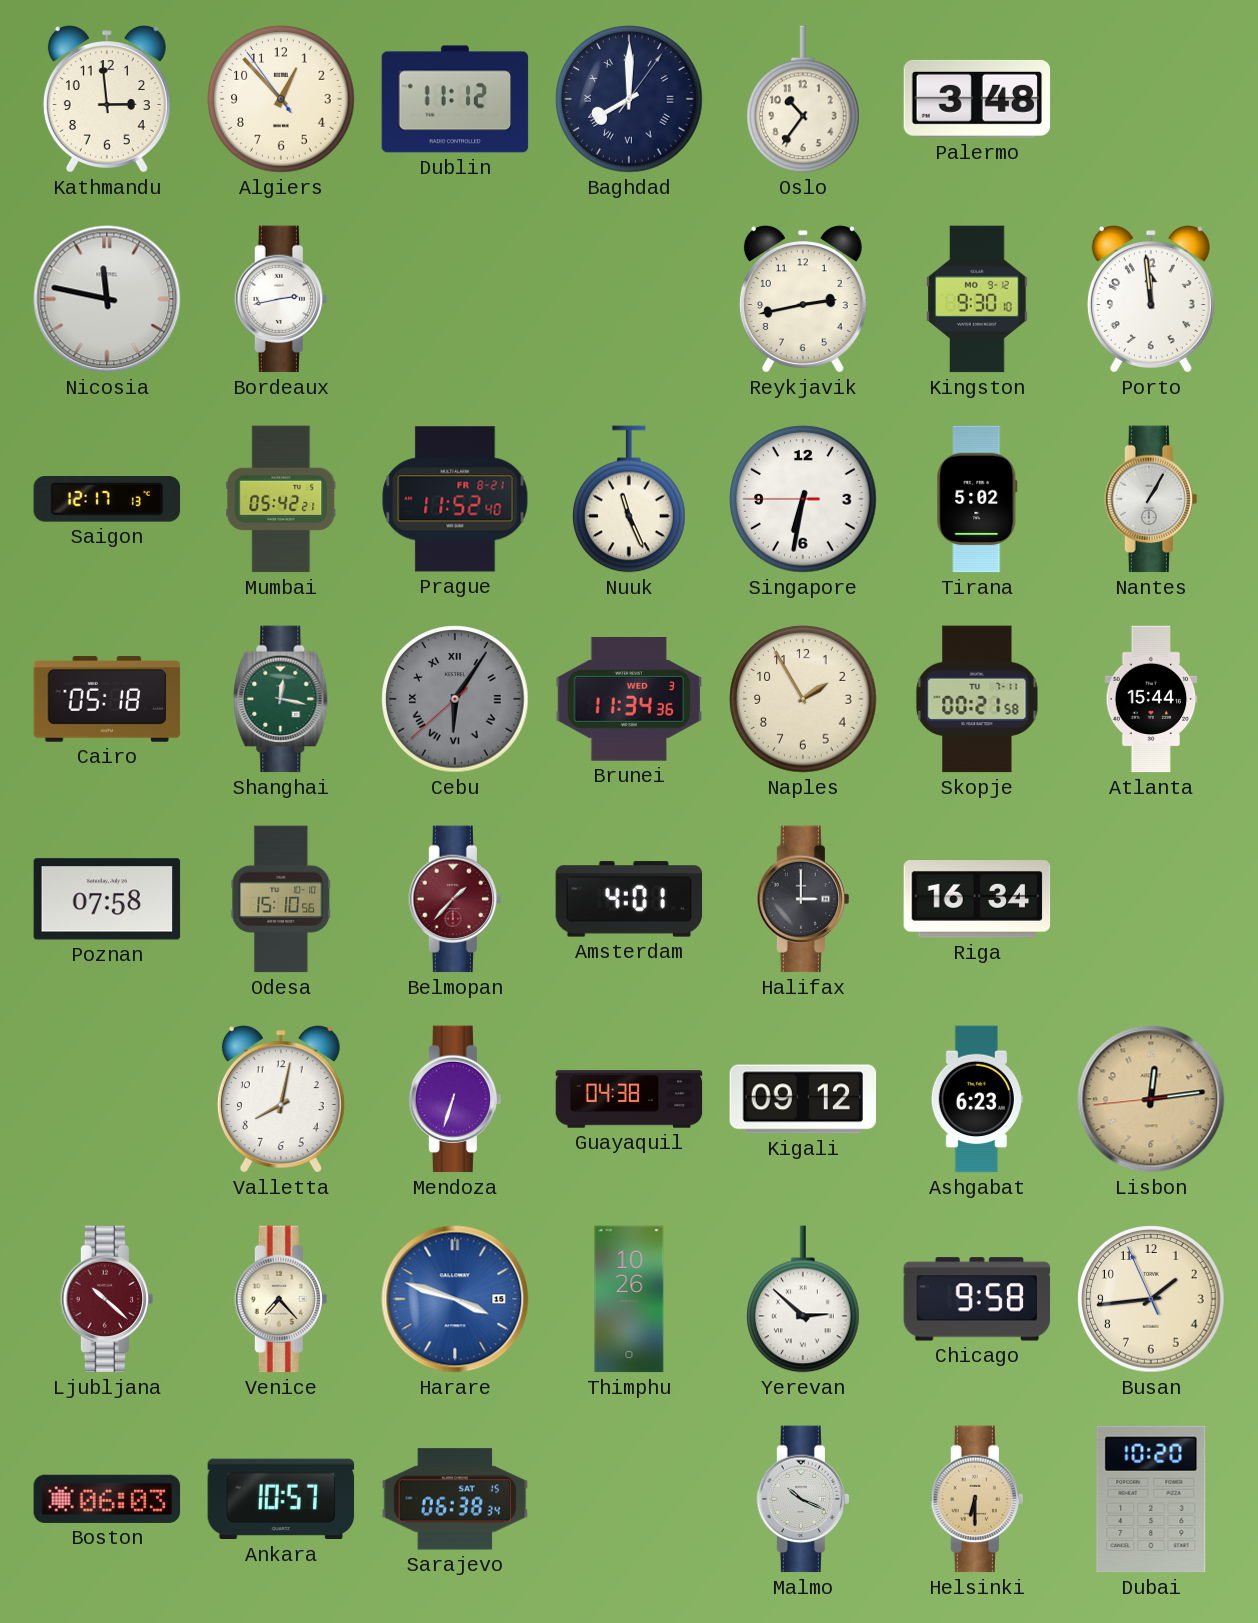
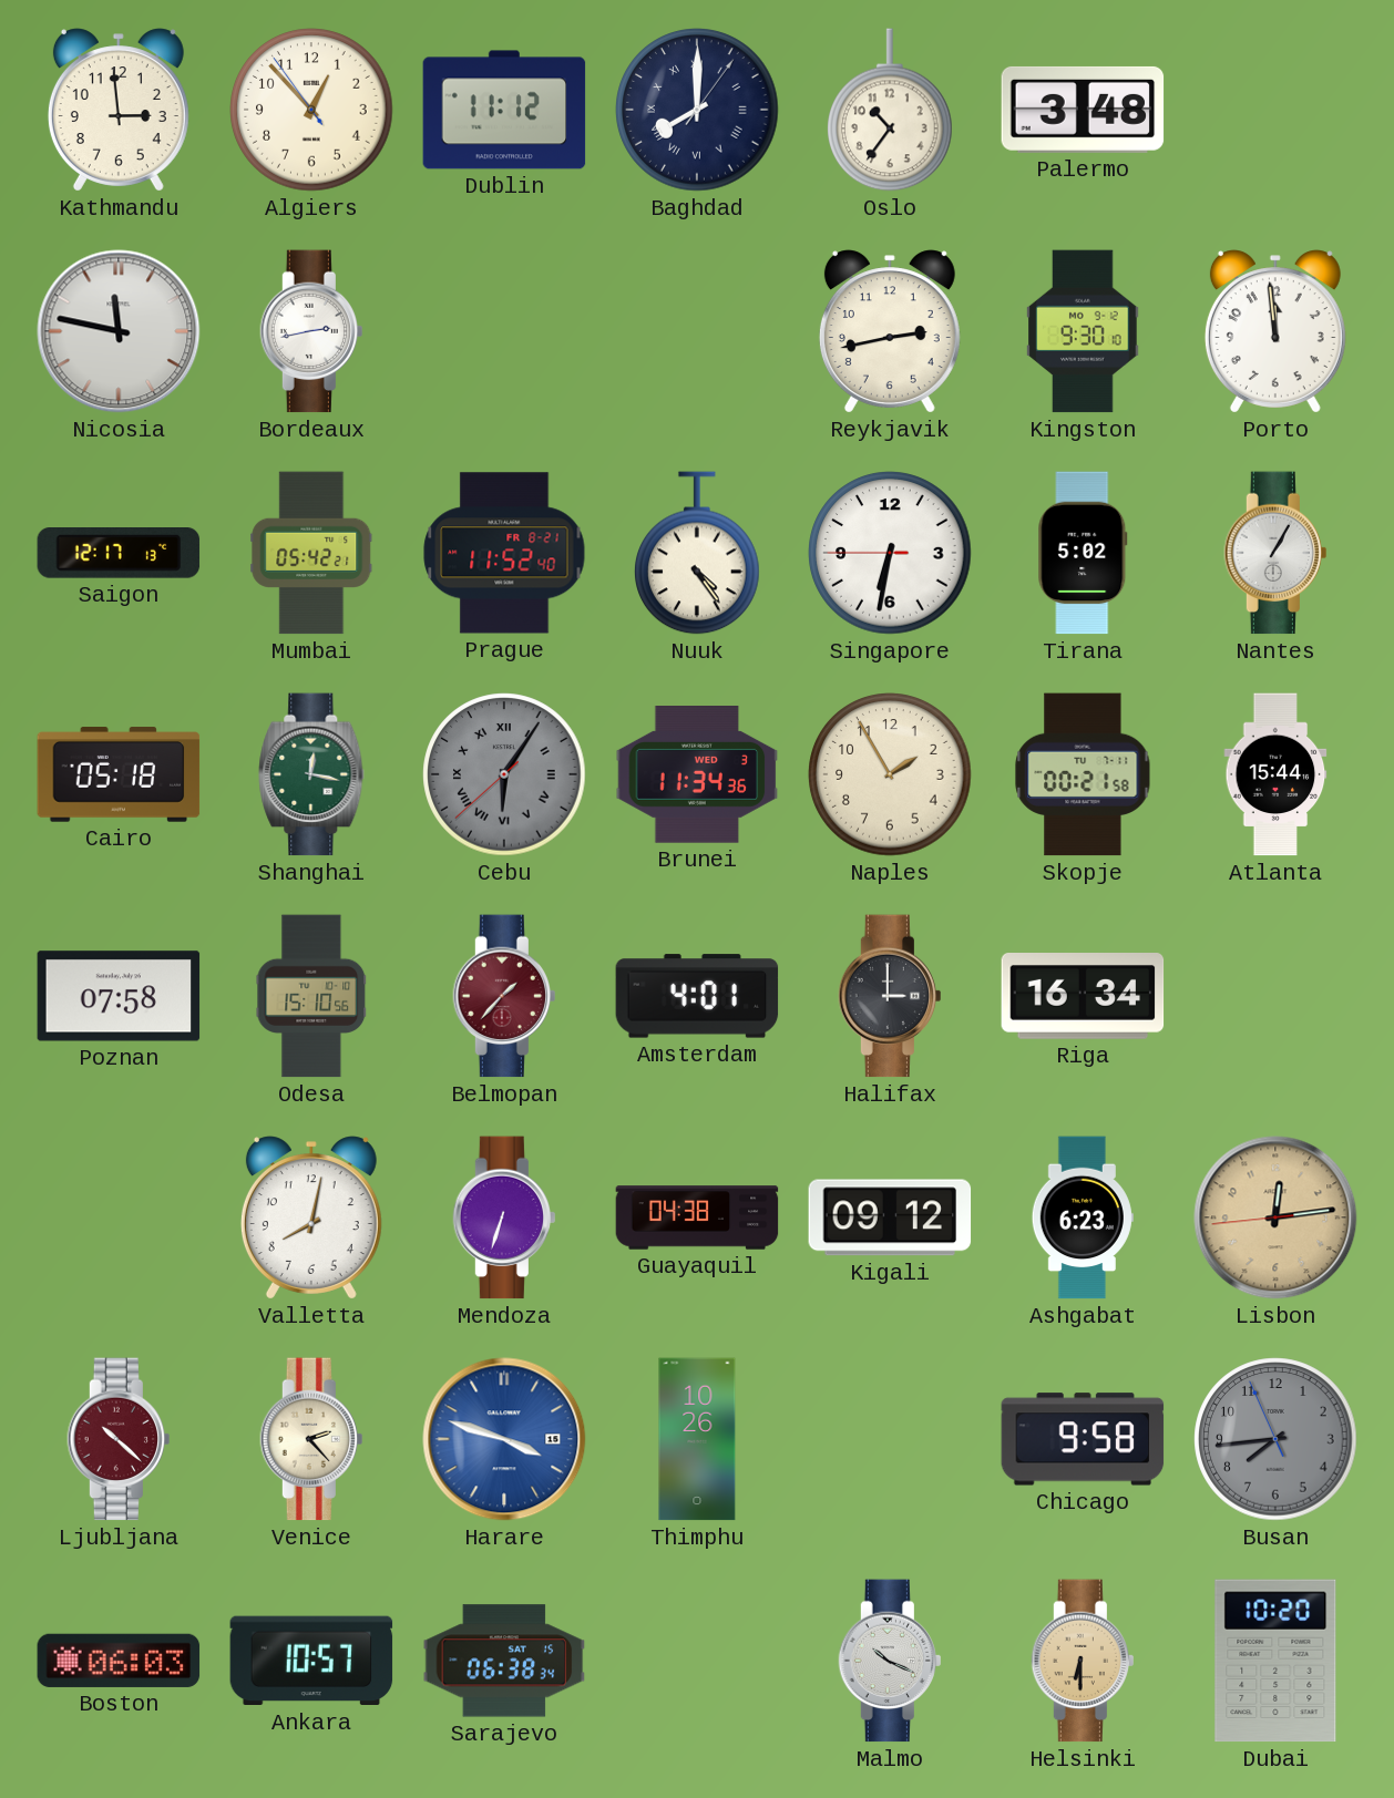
Nuuk: 11:26 -> 4:24 (698, 553)
Venice: 7:23 -> 2:23 (310, 1439)
Yerevan: 2:52 -> none (804, 1299)
Busan: 1:43 -> 7:43 (1275, 1439)
Busan dial: cream -> grey (1275, 1439)
